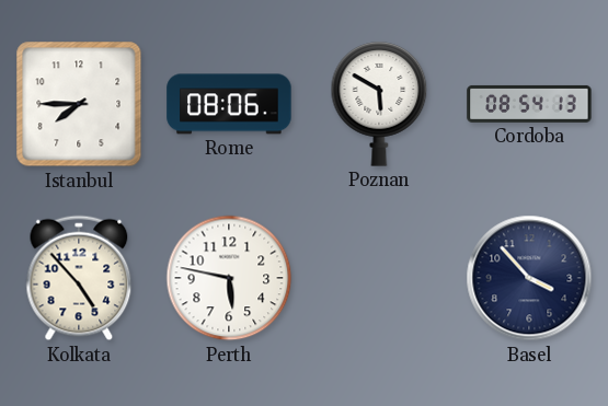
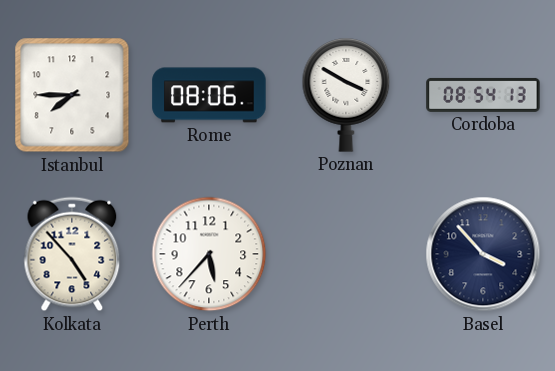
Poznan: 5:50 -> 3:50 (346, 95)
Perth: 5:47 -> 5:37 (209, 254)
